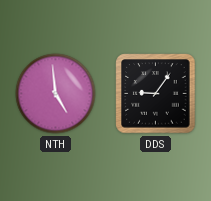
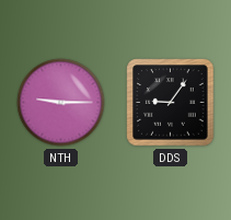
NTH: 4:59 -> 9:15 (61, 103)
